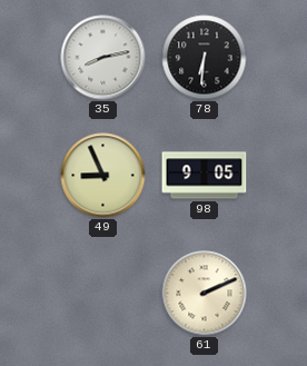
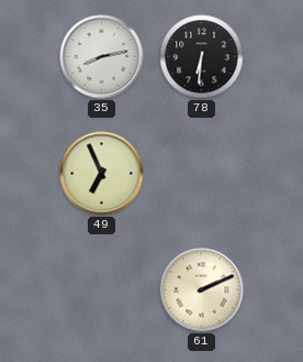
49: 8:56 -> 6:56 (102, 174)
98: 9:05 -> none (205, 176)
